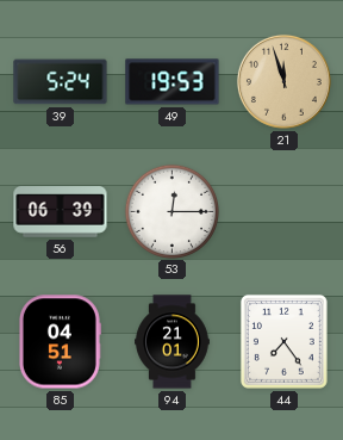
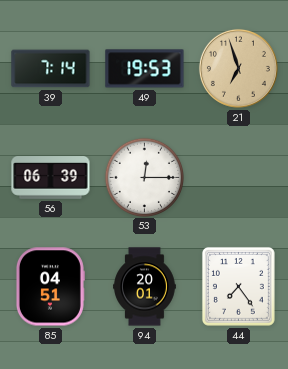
39: 5:24 -> 7:14 (51, 69)
21: 11:57 -> 6:57 (238, 68)
94: 21:01 -> 20:01 (145, 287)
